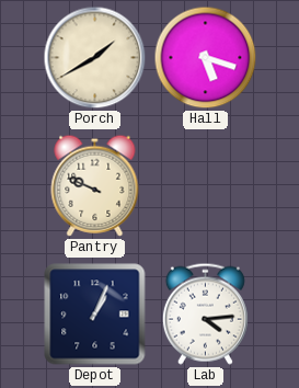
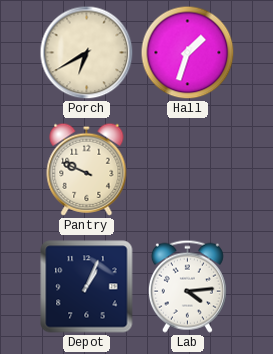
Porch: 1:40 -> 6:40 (87, 53)
Hall: 5:18 -> 1:33 (188, 53)
